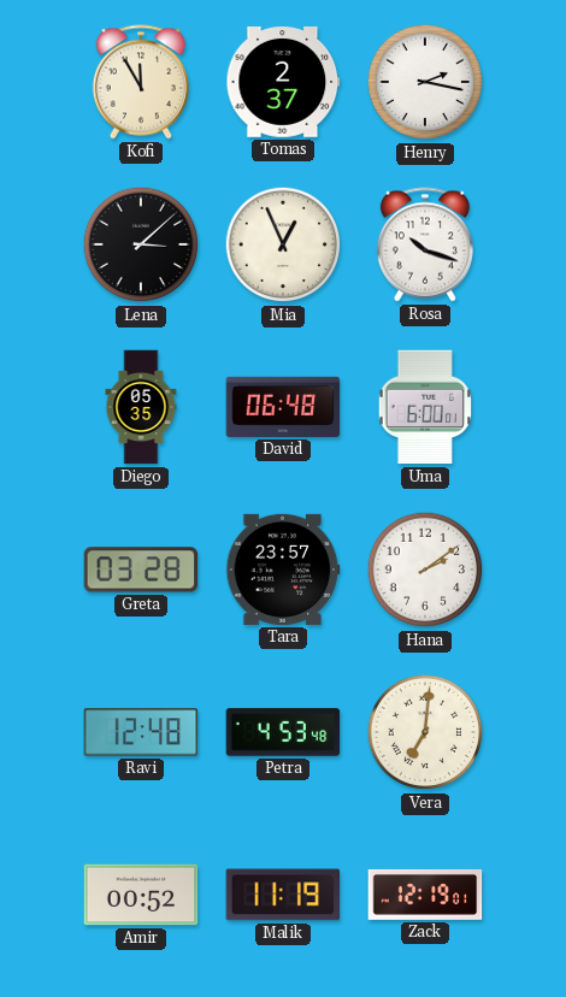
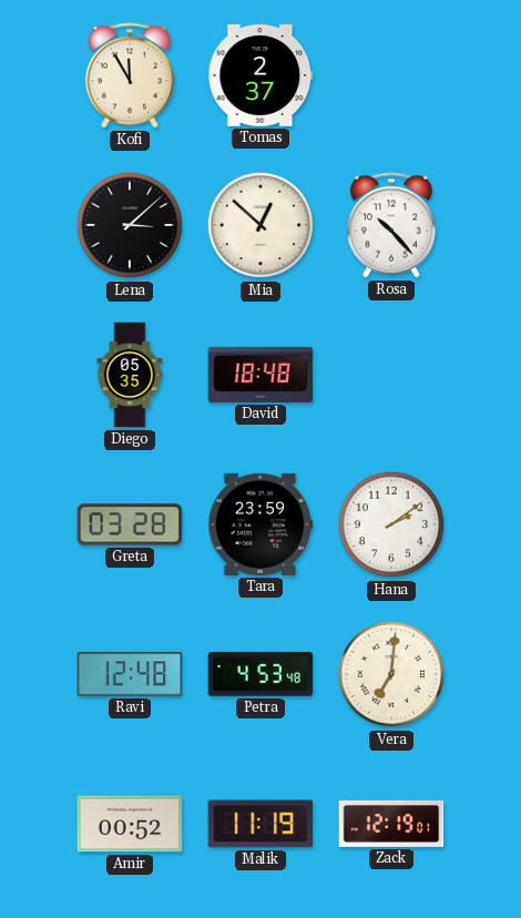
Henry: 2:17 -> none (425, 82)
Mia: 12:56 -> 12:52 (260, 225)
Rosa: 10:18 -> 10:23 (391, 225)
David: 06:48 -> 18:48 (260, 375)
Uma: 6:00 -> none (424, 407)
Tara: 23:57 -> 23:59 (260, 524)
